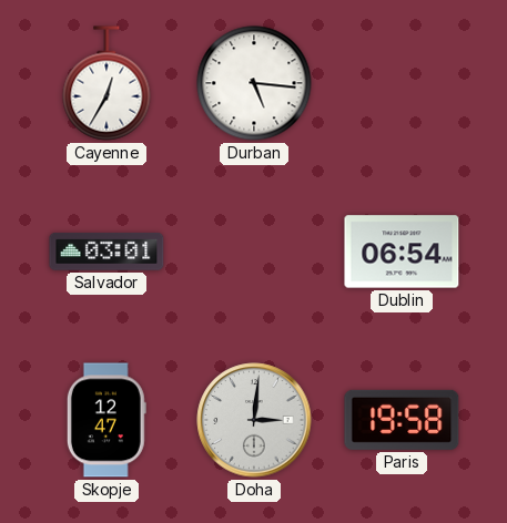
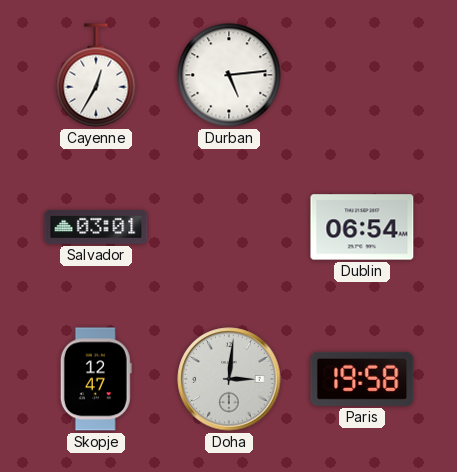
Durban: 5:16 -> 5:14 (229, 75)
